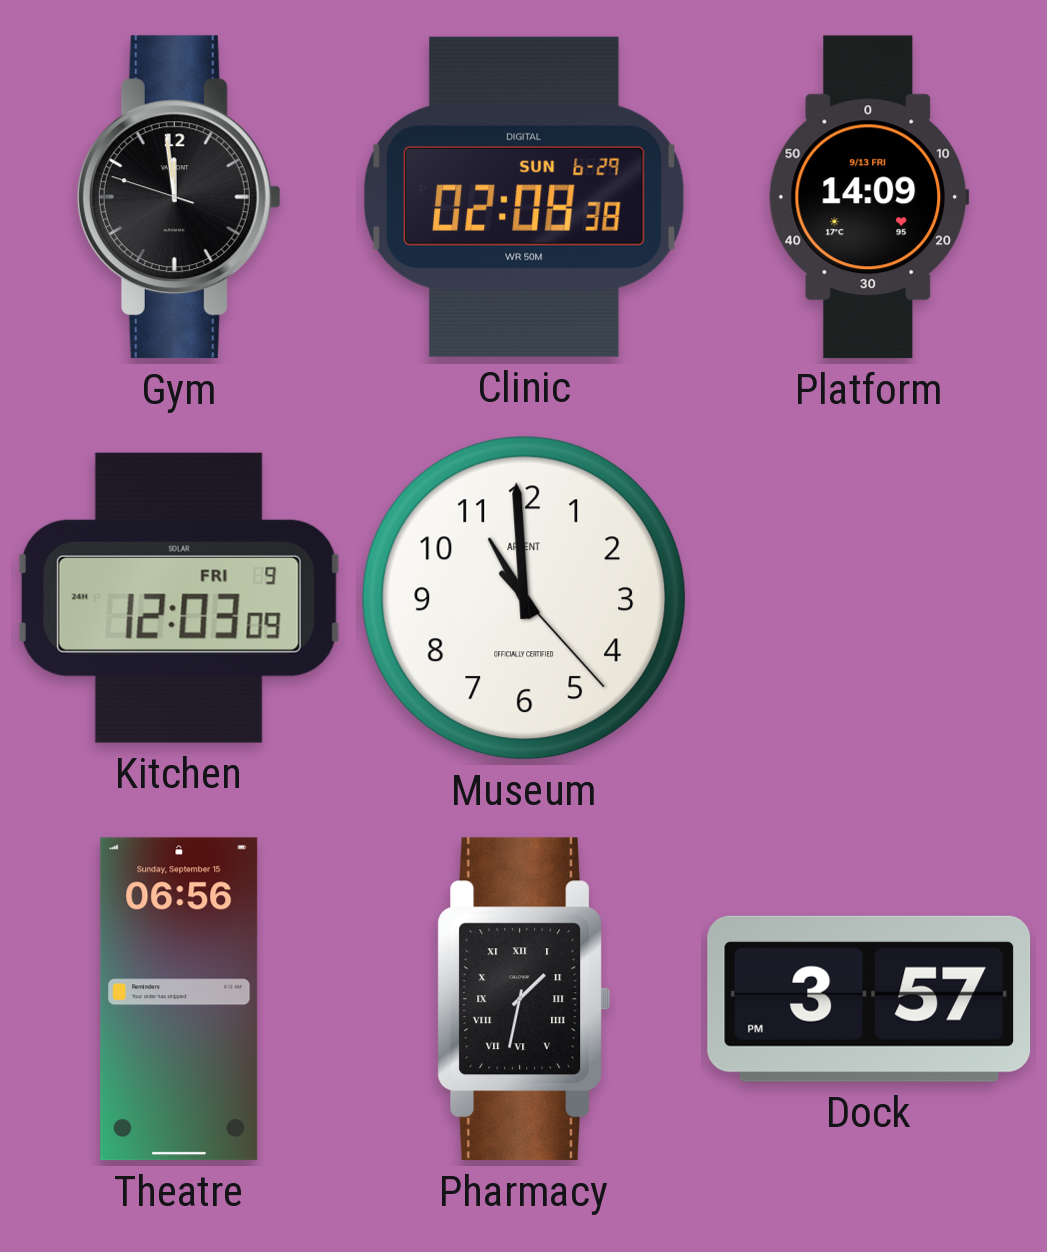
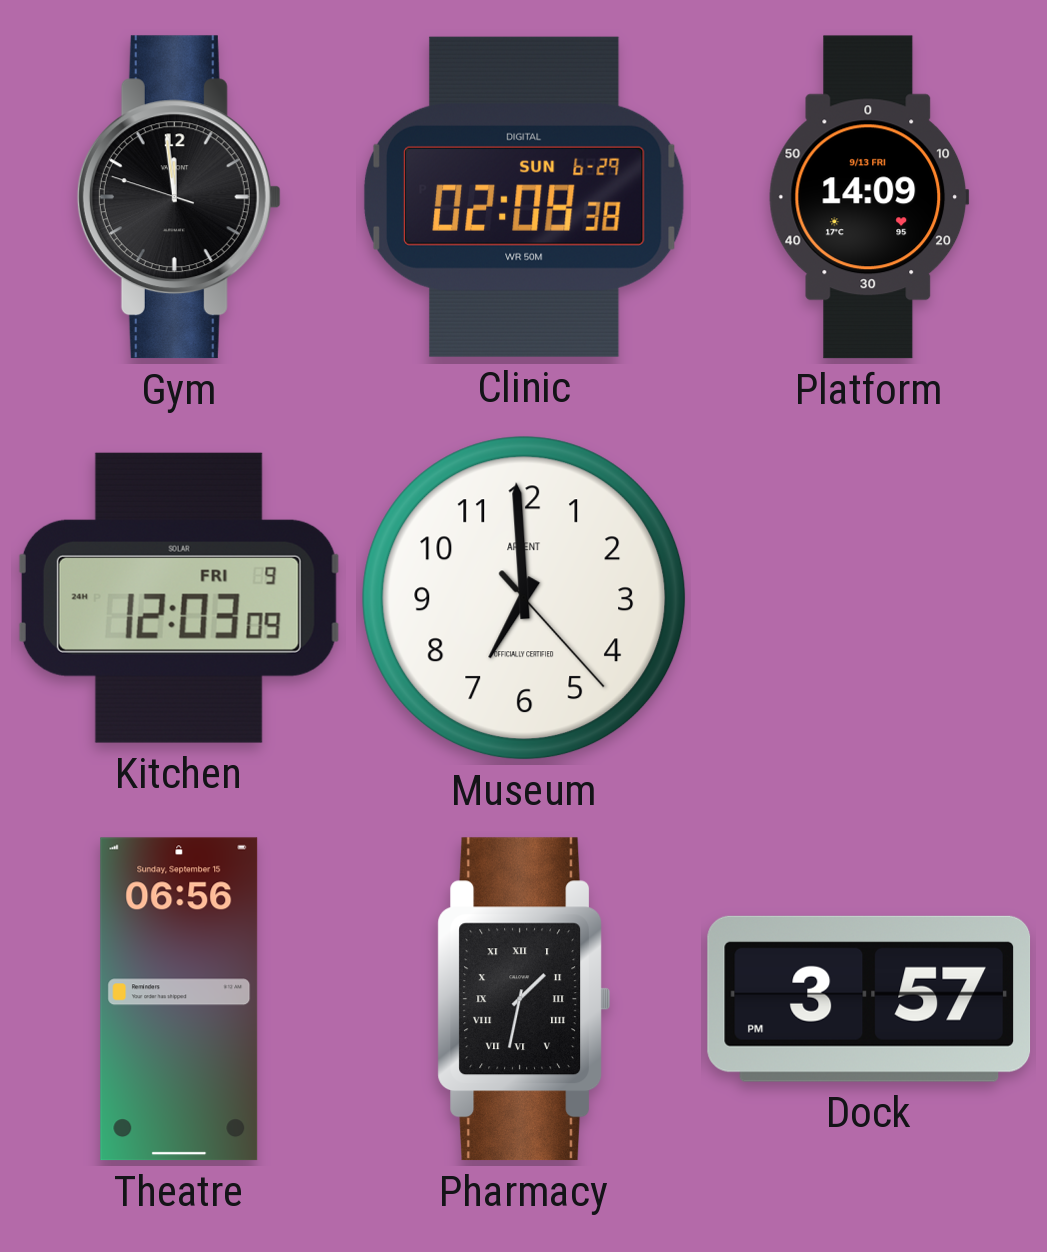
Museum: 10:59 -> 6:59 (524, 598)
